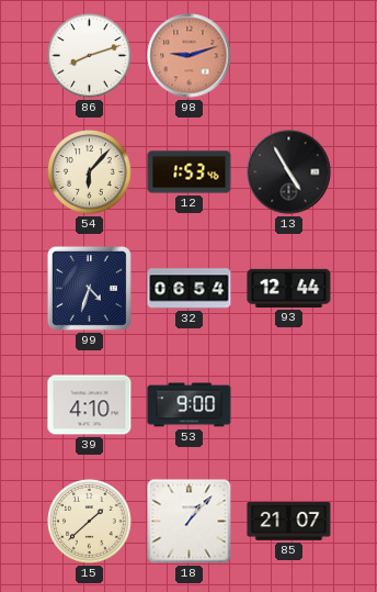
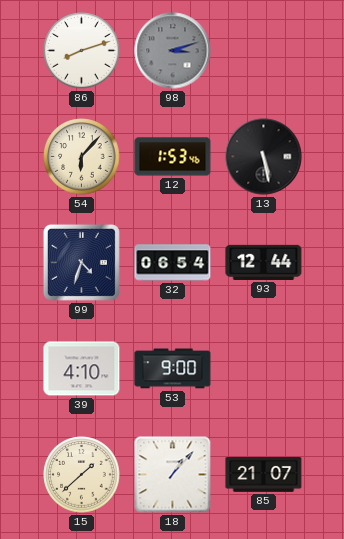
98: 9:12 -> 3:12 (173, 51)
98 dial: salmon -> grey (173, 51)
13: 4:55 -> 5:28 (264, 157)
